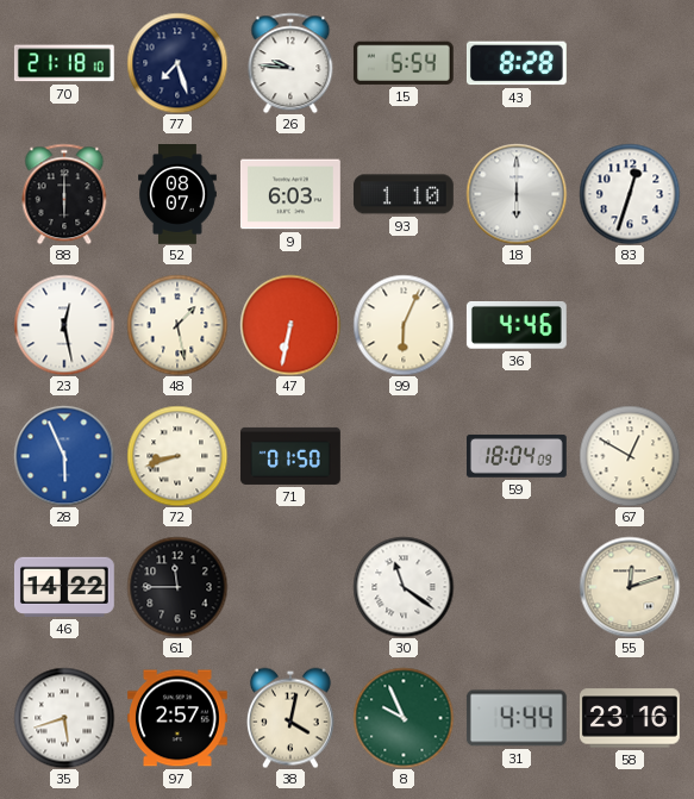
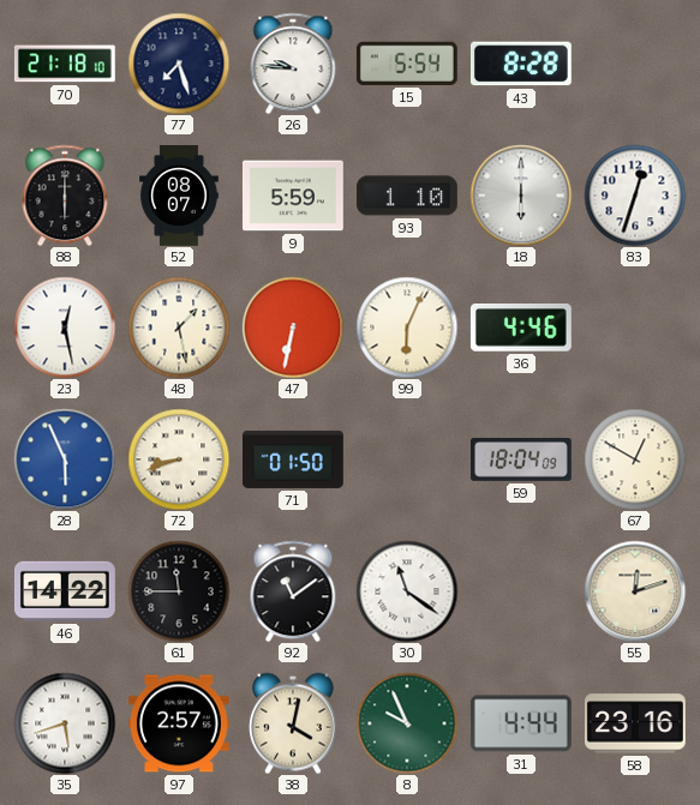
9: 6:03 -> 5:59 (293, 196)
92: none -> 11:09 (293, 591)
